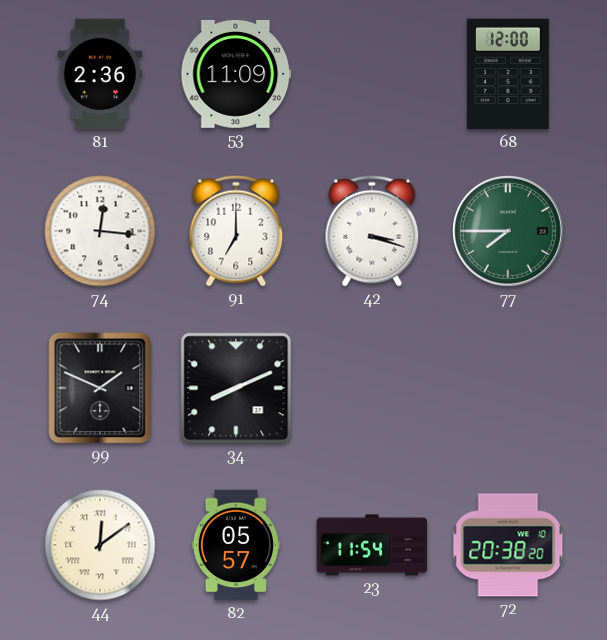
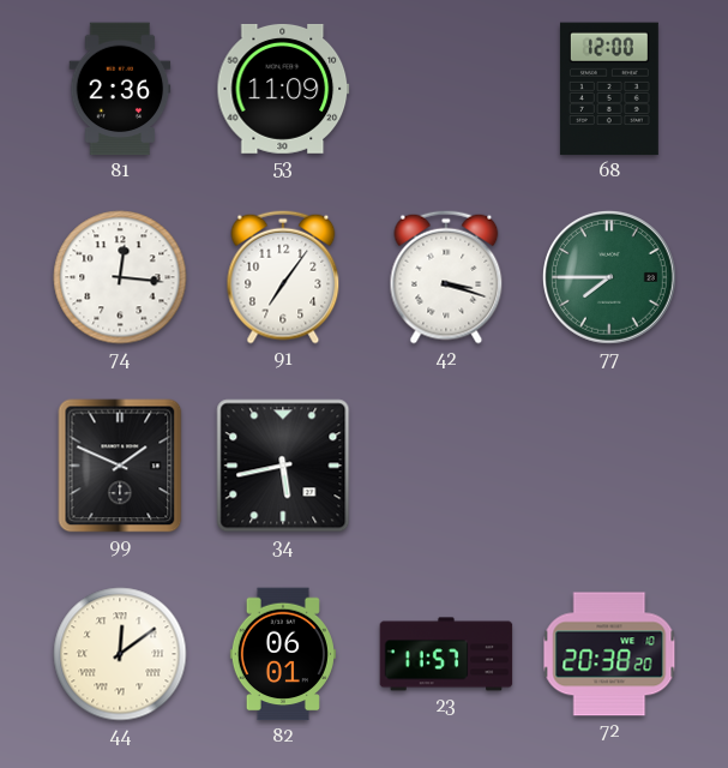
91: 7:00 -> 7:06 (283, 277)
34: 8:11 -> 5:43 (283, 466)
82: 05:57 -> 06:01 (283, 654)
23: 11:54 -> 11:57 (446, 654)
